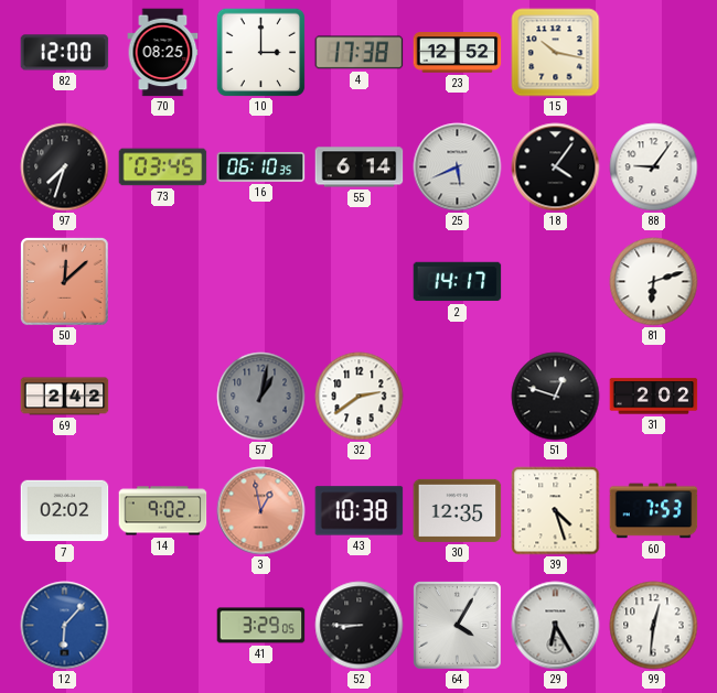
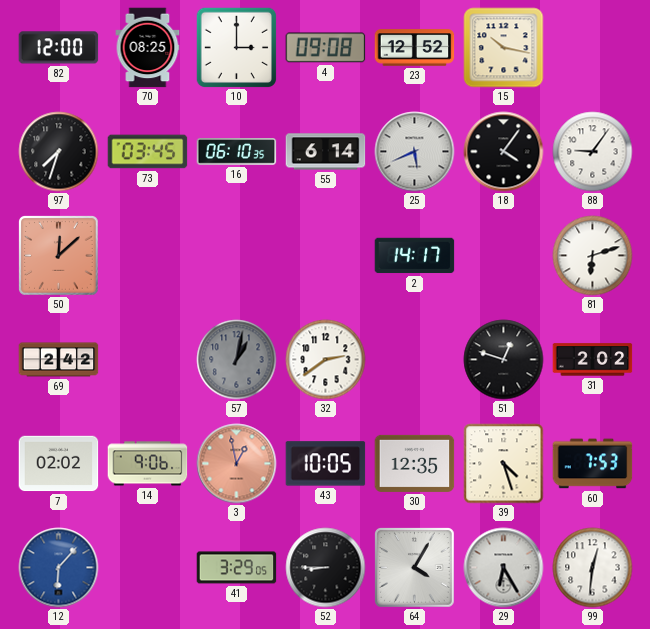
4: 17:38 -> 09:08 (326, 48)
14: 9:02 -> 9:06 (148, 464)
43: 10:38 -> 10:05 (326, 464)
